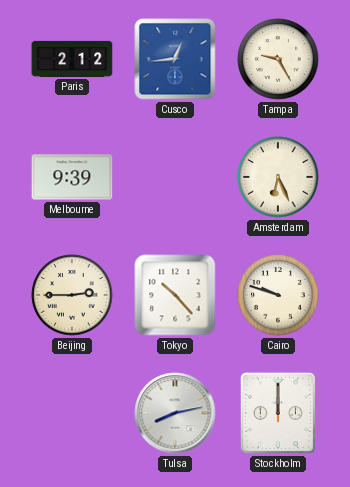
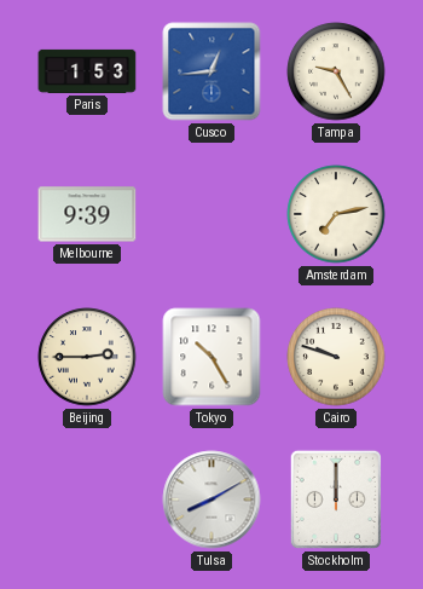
Paris: 2:12 -> 1:53 (87, 71)
Amsterdam: 6:26 -> 7:13 (336, 214)
Tokyo: 10:23 -> 10:25 (211, 357)
Tulsa: 8:13 -> 8:10 (211, 500)
